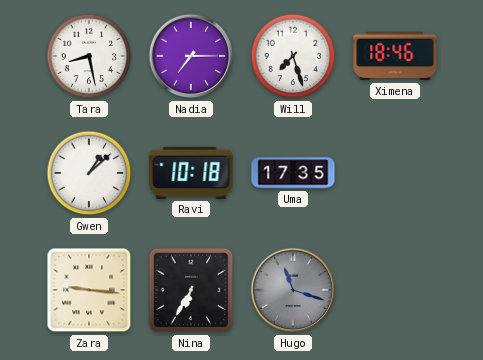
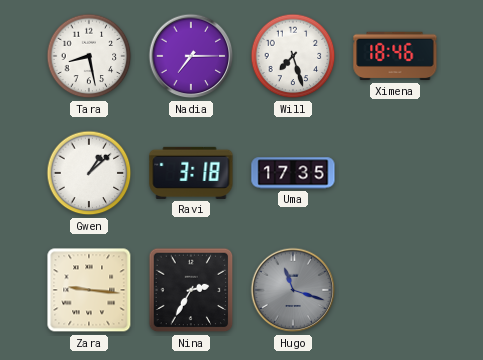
Ravi: 10:18 -> 3:18 (191, 173)
Nina: 6:35 -> 2:35 (191, 290)
